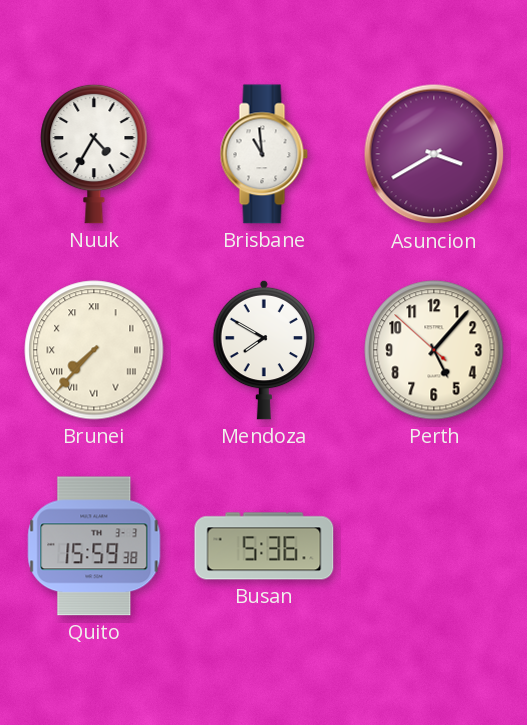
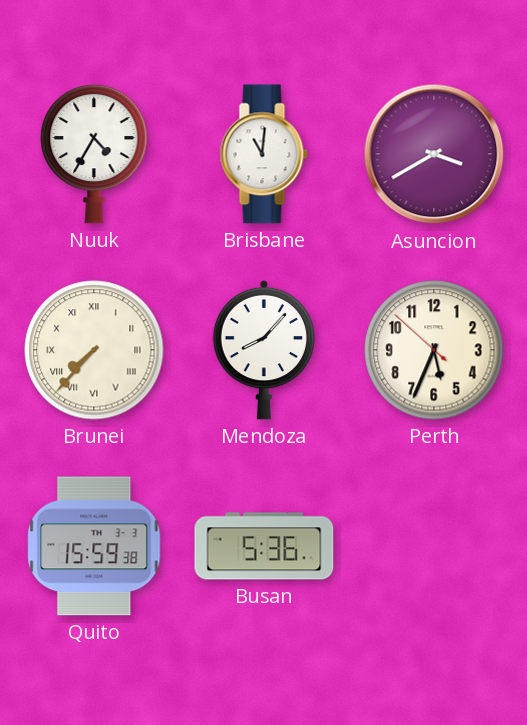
Brisbane: 10:59 -> 11:01 (264, 154)
Mendoza: 7:50 -> 8:07 (263, 350)
Perth: 5:06 -> 5:33 (434, 350)
